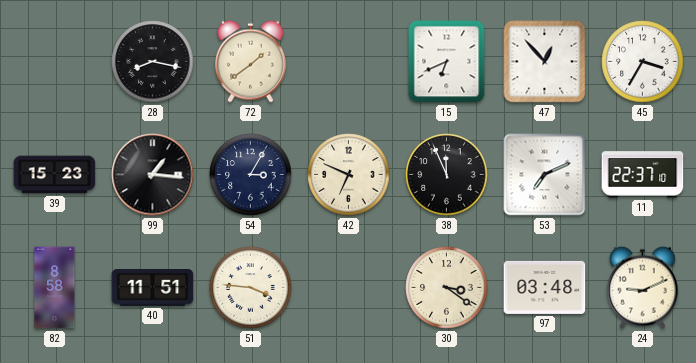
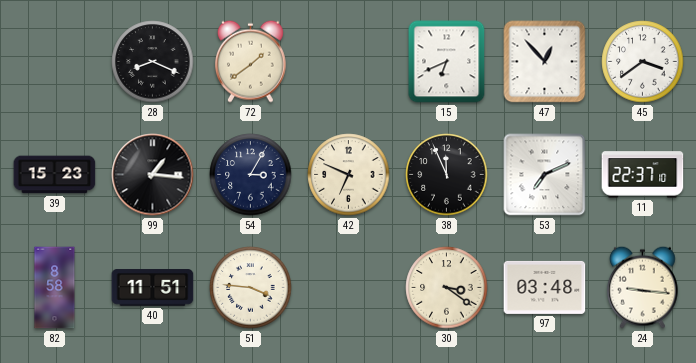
28: 8:17 -> 8:19 (153, 62)
45: 3:35 -> 3:39 (643, 62)
24: 9:11 -> 9:16 (643, 287)
